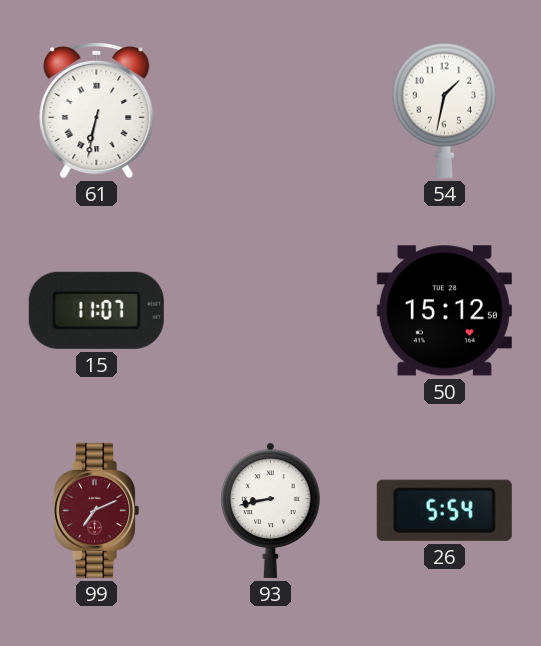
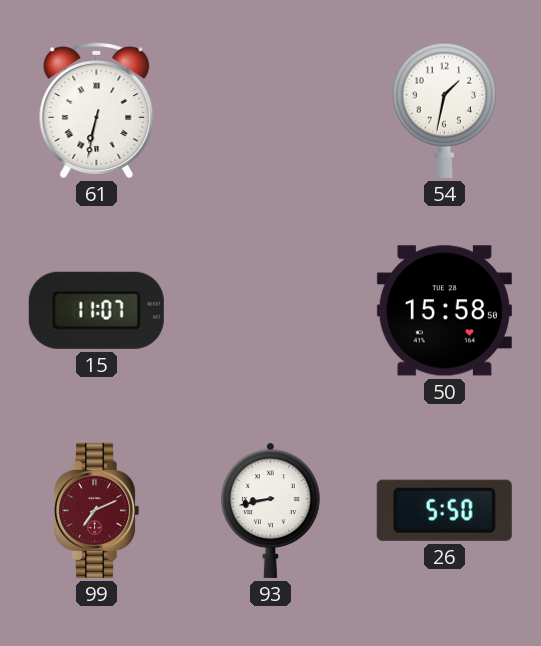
50: 15:12 -> 15:58 (444, 311)
26: 5:54 -> 5:50 (444, 510)
